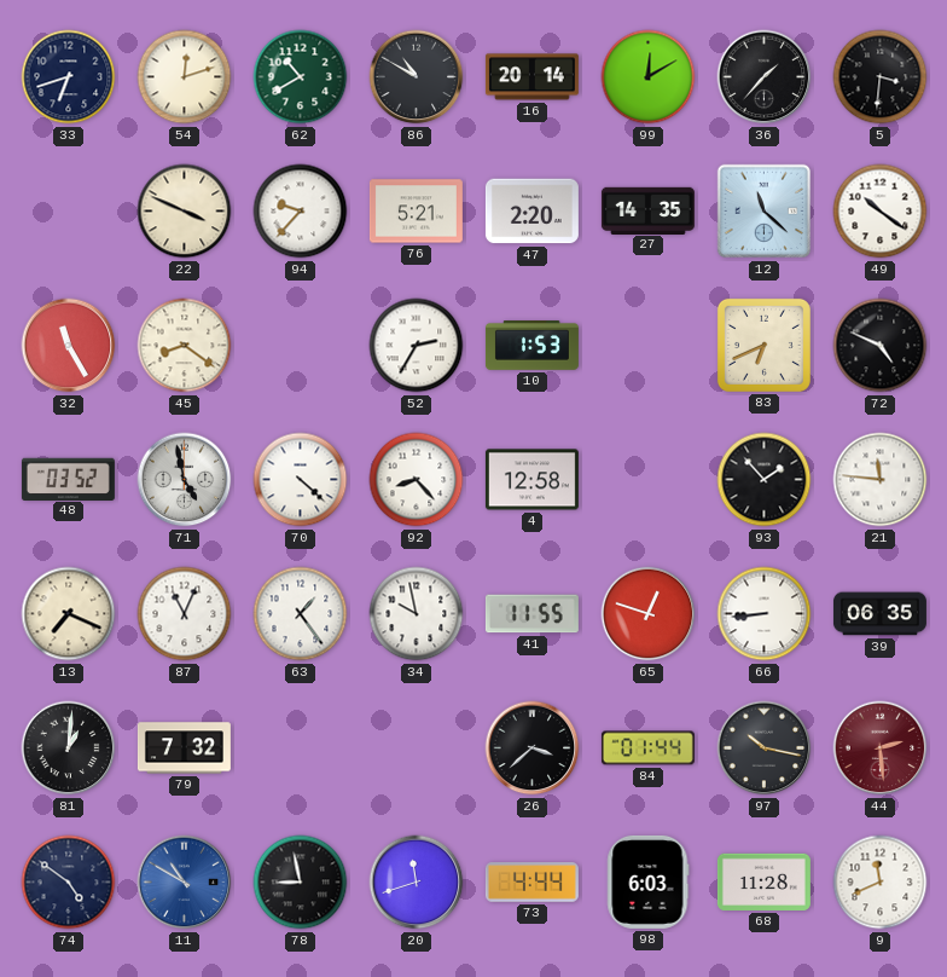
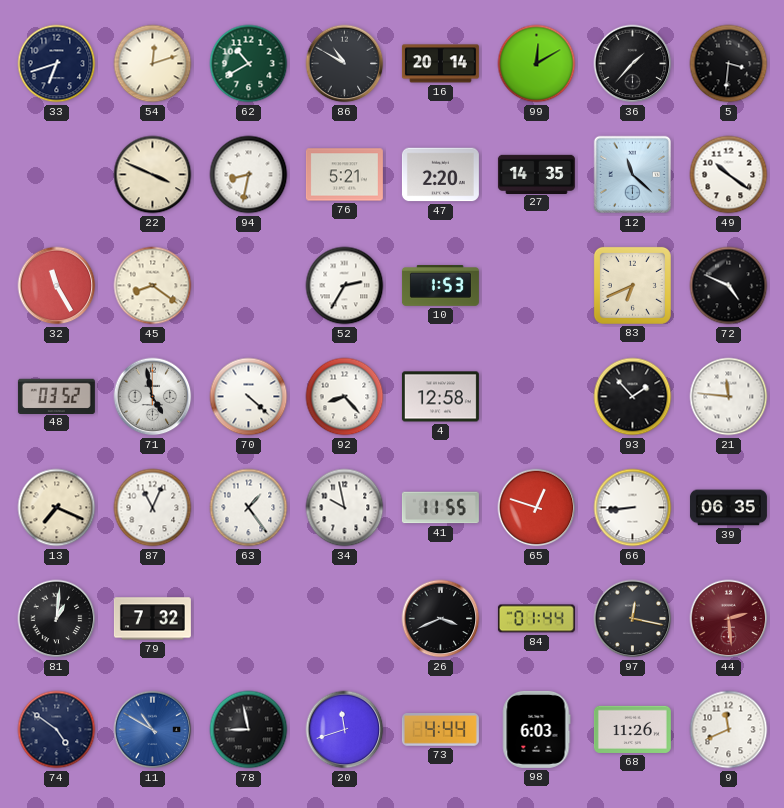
94: 9:37 -> 8:32 (249, 175)
26: 3:38 -> 3:41 (441, 619)
97: 10:17 -> 12:17 (633, 619)
68: 11:28 -> 11:26 (632, 729)
